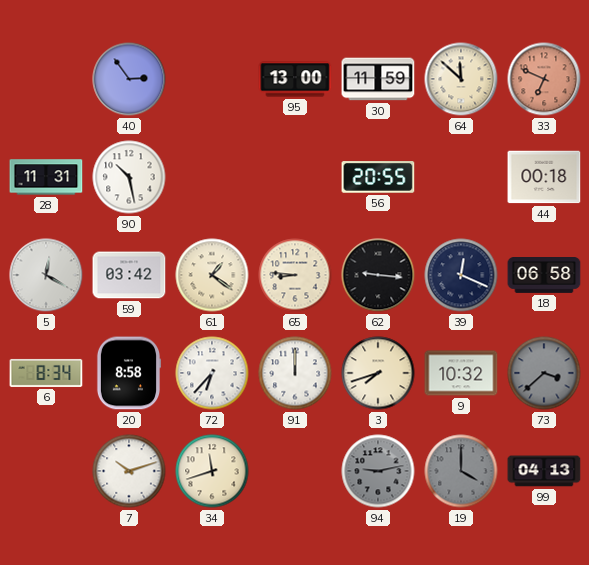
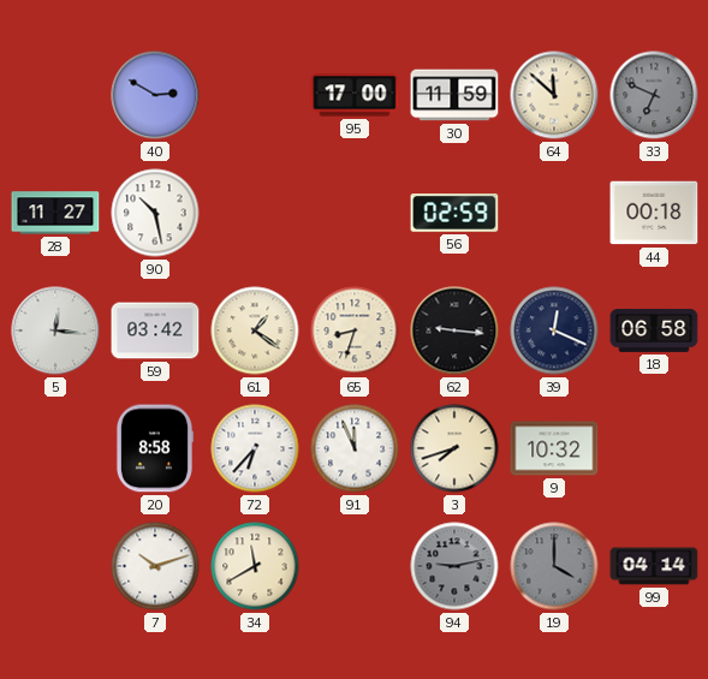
40: 2:54 -> 2:50 (155, 95)
95: 13:00 -> 17:00 (355, 95)
33 dial: salmon -> grey (654, 95)
28: 11:31 -> 11:27 (55, 213)
56: 20:55 -> 02:59 (454, 213)
5: 12:20 -> 12:16 (55, 330)
65: 8:46 -> 8:33 (355, 330)
6: 8:34 -> none (46, 373)
91: 12:00 -> 11:56 (355, 448)
73: 3:38 -> none (544, 373)
34: 11:42 -> 11:40 (255, 566)
99: 04:13 -> 04:14 (654, 566)
